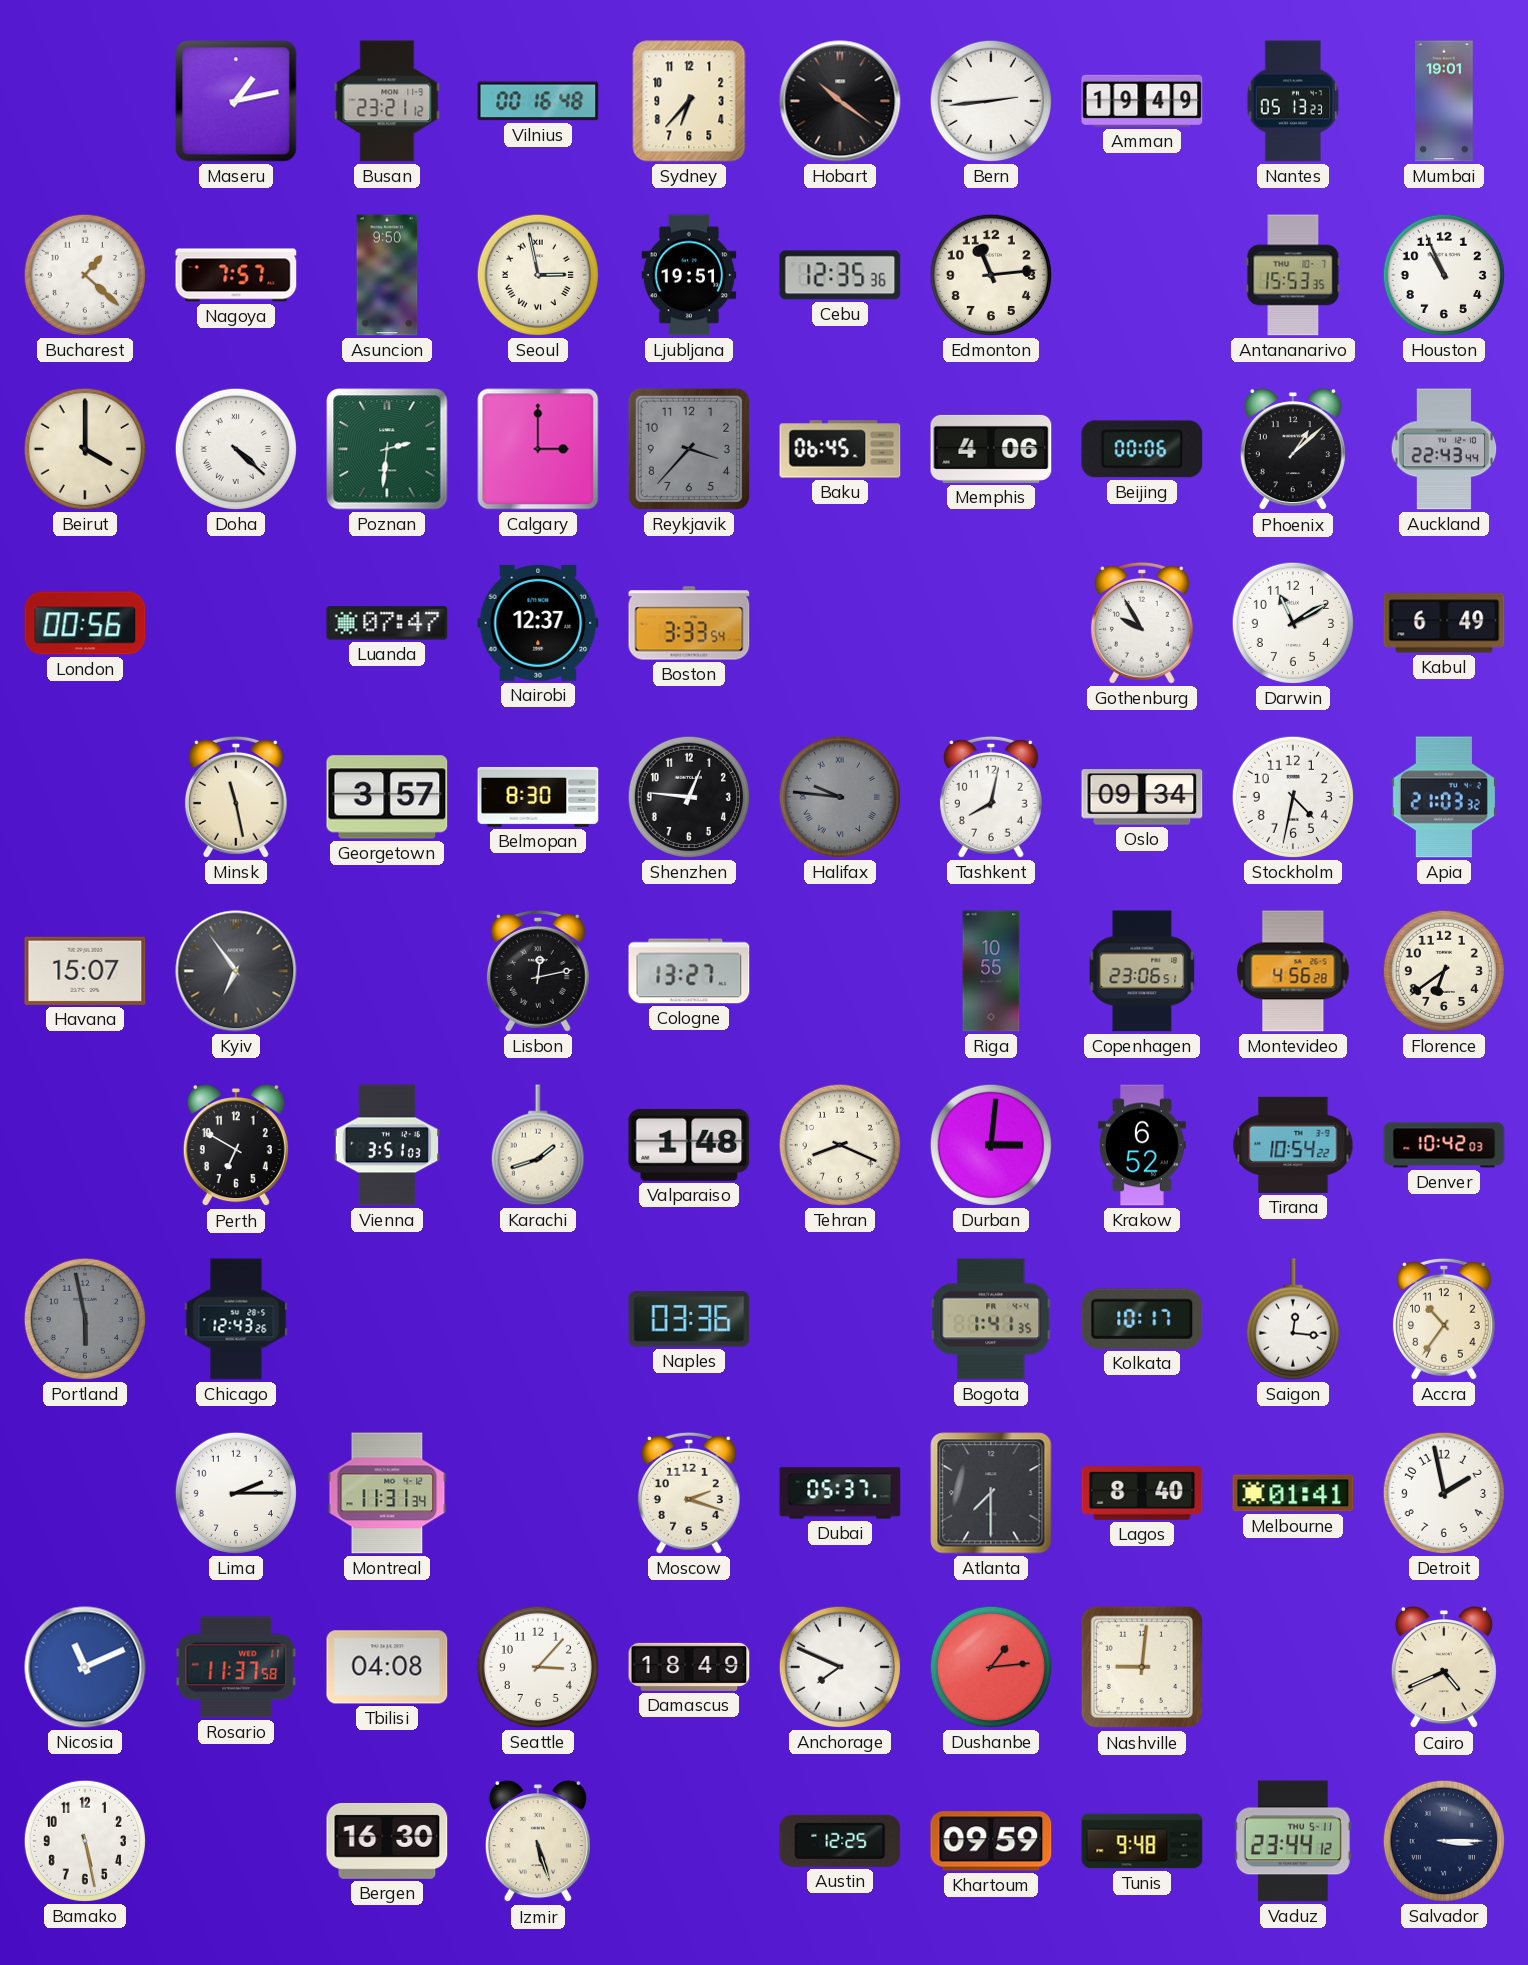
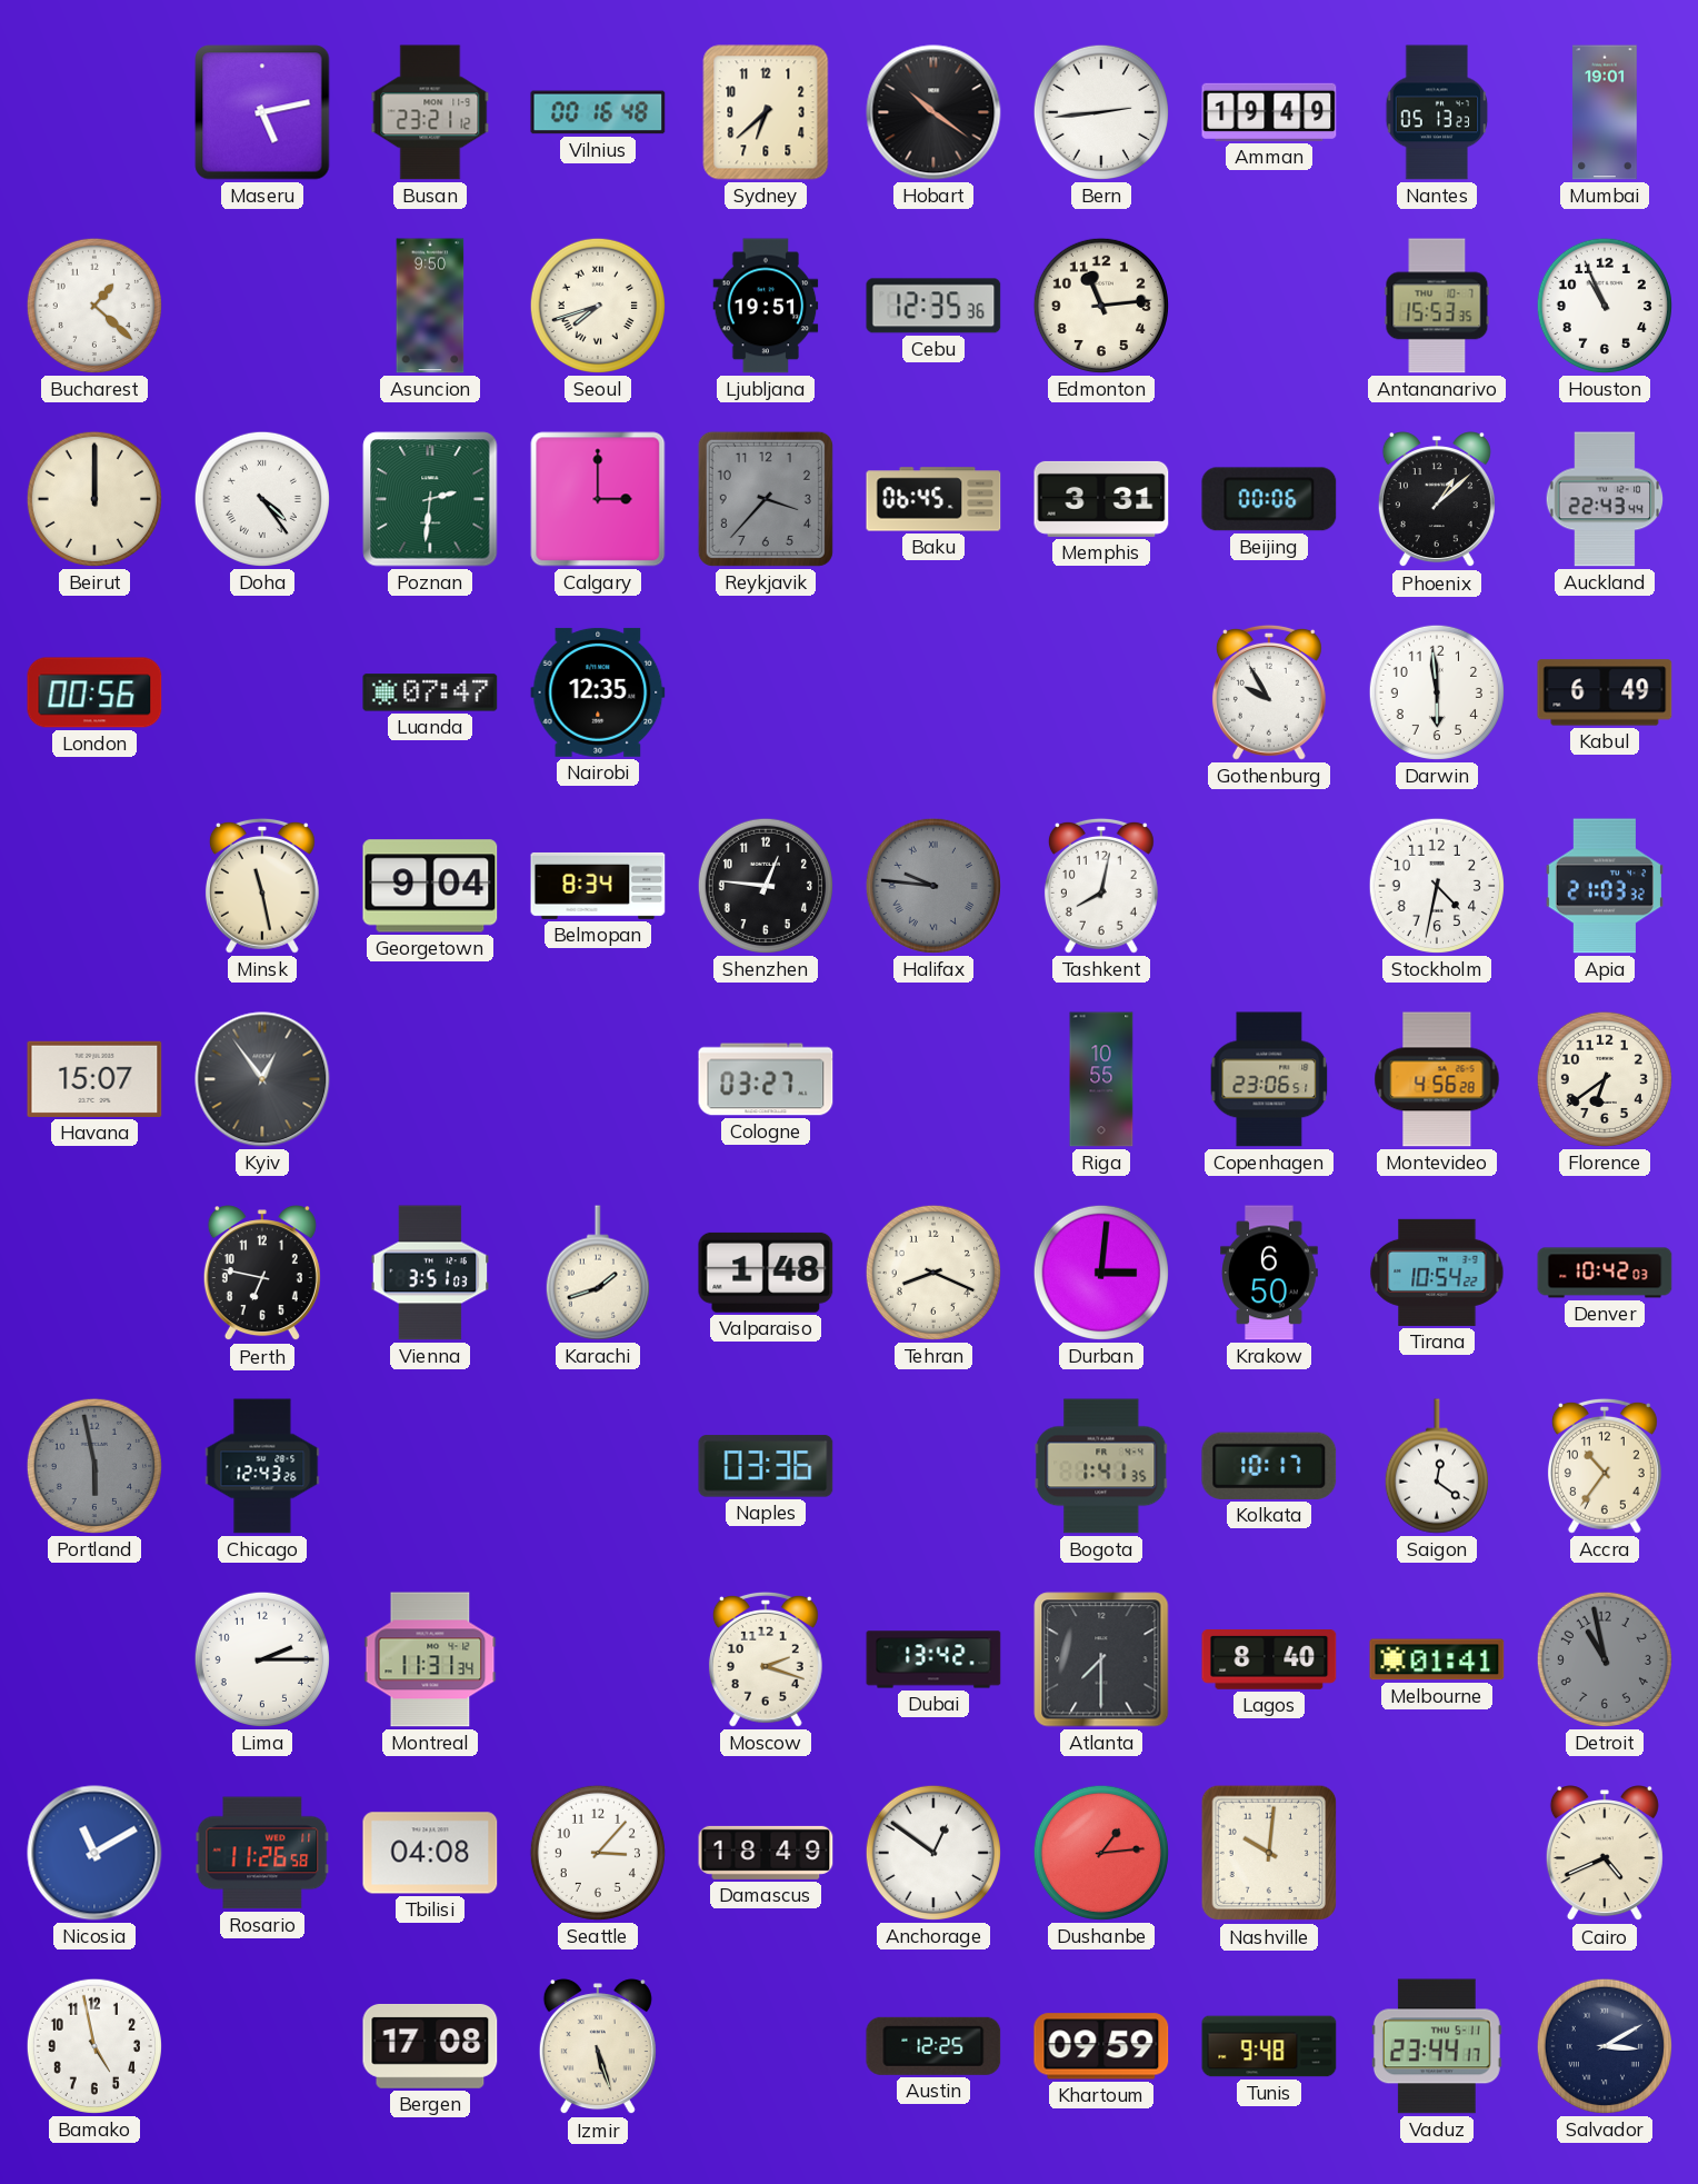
Maseru: 1:13 -> 5:13 (262, 112)
Sydney: 6:37 -> 6:38 (766, 112)
Nagoya: 7:57 -> none (236, 275)
Seoul: 2:58 -> 7:42 (598, 306)
Beirut: 4:00 -> 12:00 (94, 499)
Doha: 4:22 -> 4:24 (262, 499)
Memphis: 4:06 -> 3:31 (1101, 499)
Nairobi: 12:37 -> 12:35 (598, 692)
Boston: 3:33 -> none (689, 623)
Darwin: 11:10 -> 5:59 (1437, 692)
Georgetown: 3:57 -> 9:04 (430, 886)
Belmopan: 8:30 -> 8:34 (598, 886)
Oslo: 09:34 -> none (1142, 797)
Kyiv: 6:54 -> 12:54 (262, 1079)
Lisbon: 12:13 -> none (538, 971)
Cologne: 13:27 -> 03:27 (766, 1079)
Perth: 6:50 -> 6:47 (262, 1274)
Krakow: 6:52 -> 6:50 (1269, 1273)
Saigon: 12:16 -> 12:21 (1437, 1466)
Dubai: 05:37 -> 13:42 (933, 1659)
Detroit: 1:58 -> 10:58 (1605, 1659)
Detroit dial: white -> grey (1605, 1659)
Nicosia: 11:11 -> 11:10 (94, 1853)
Rosario: 11:37 -> 11:26 (262, 1853)
Anchorage: 7:49 -> 12:51 (933, 1853)
Nashville: 9:01 -> 10:01 (1269, 1853)
Bamako: 5:28 -> 4:58 (94, 2046)
Bergen: 16:30 -> 17:08 (430, 2046)
Vaduz: 23:44:12 -> 23:44:17 (1437, 2046)
Salvador: 3:15 -> 3:10 (1605, 2046)
